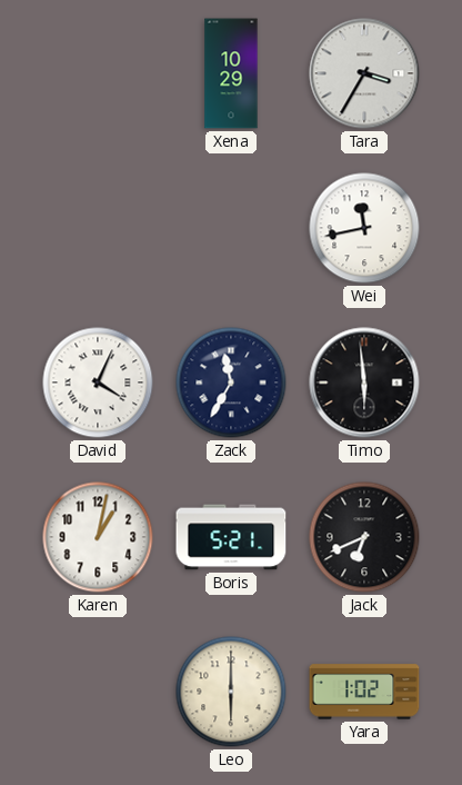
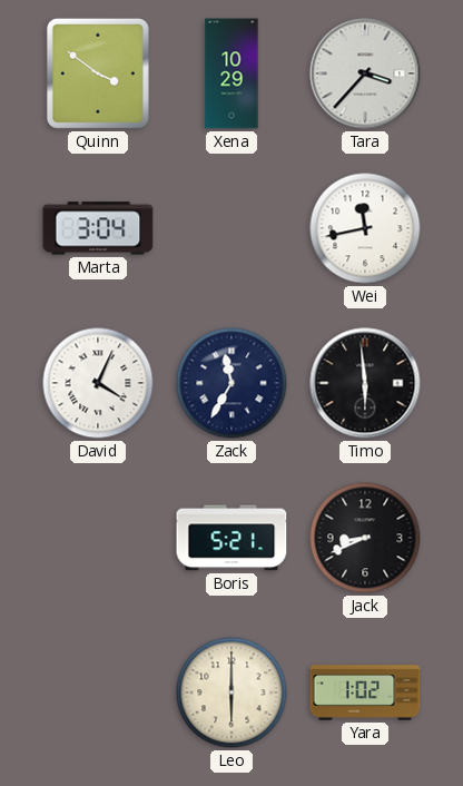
Quinn: none -> 3:51 (98, 73)
Tara: 3:35 -> 3:37 (365, 73)
Marta: none -> 3:04 (98, 228)
Karen: 1:02 -> none (98, 537)
Jack: 6:41 -> 8:41 (365, 538)
